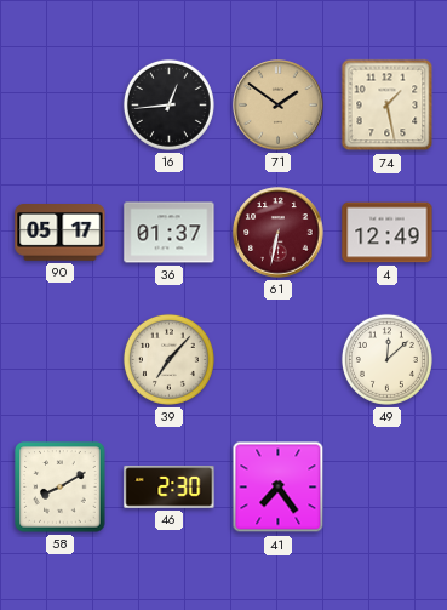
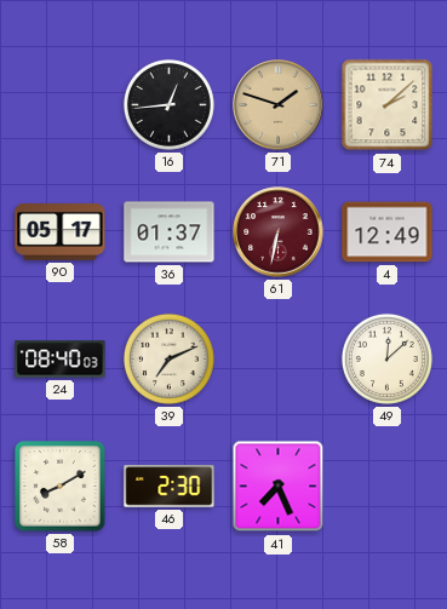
71: 1:51 -> 1:48 (279, 105)
74: 1:28 -> 2:08 (388, 105)
24: none -> 08:40 (61, 360)
39: 7:07 -> 7:11 (168, 358)
41: 7:24 -> 7:26 (279, 487)
